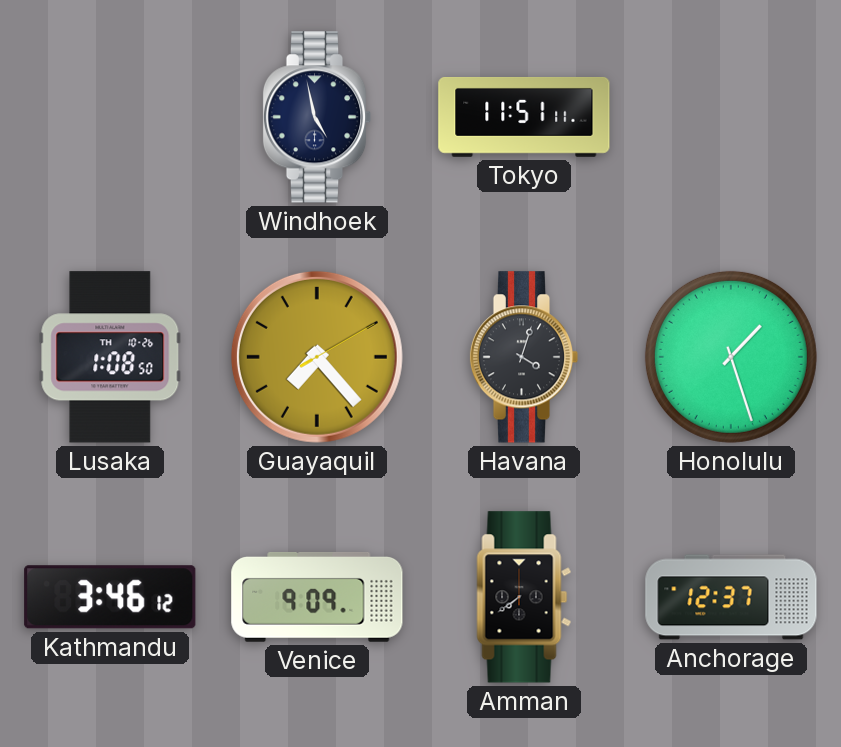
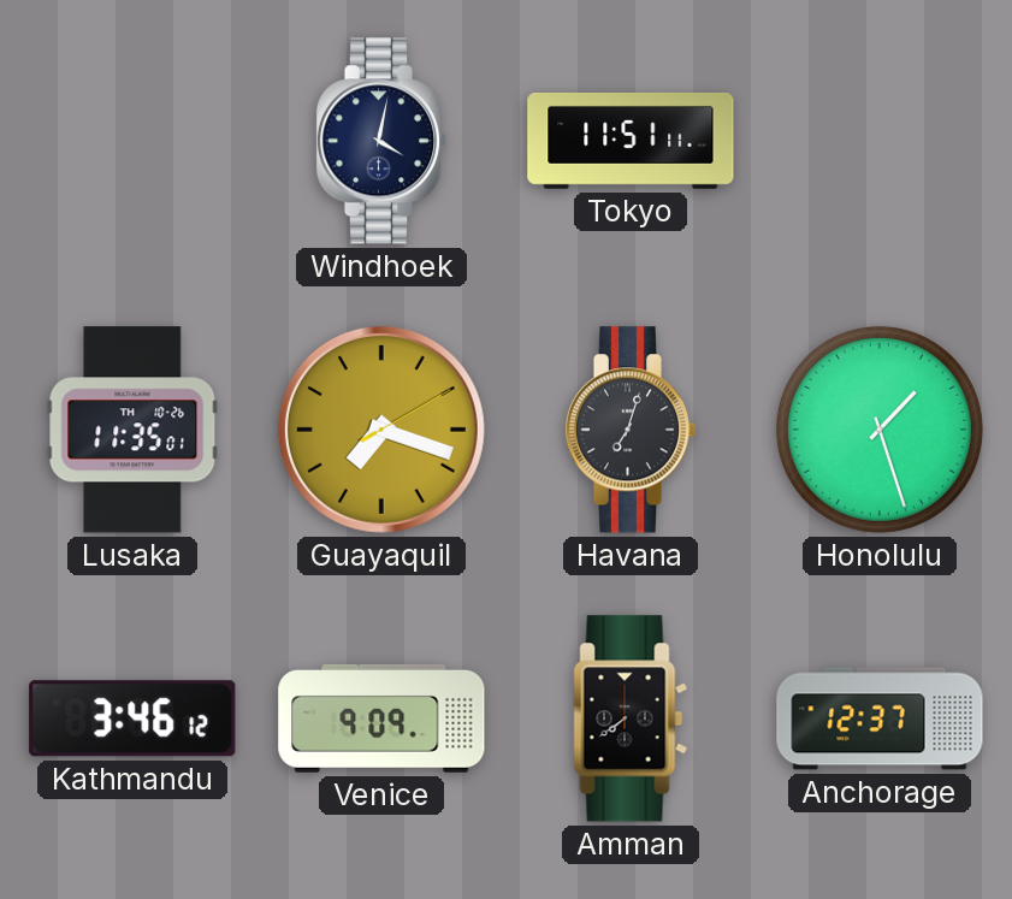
Windhoek: 4:58 -> 4:02 (381, 141)
Lusaka: 1:08 -> 11:35 (132, 430)
Guayaquil: 7:23 -> 7:18 (381, 430)
Havana: 4:03 -> 7:03 (631, 430)
